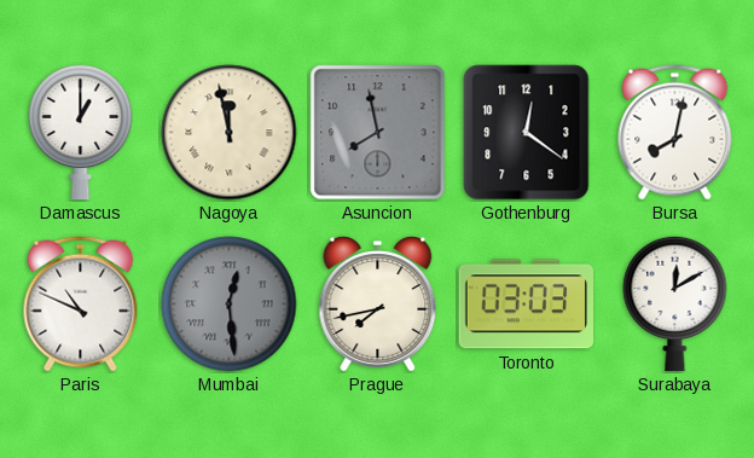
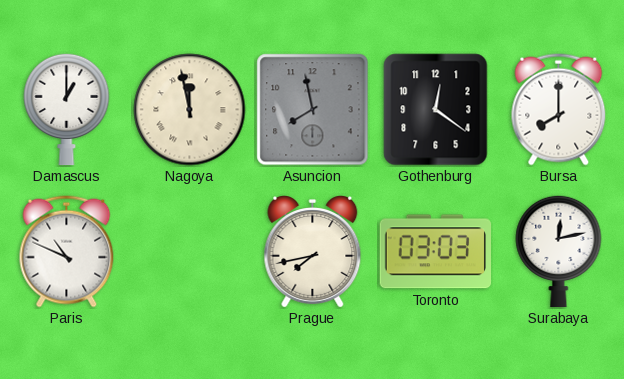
Bursa: 8:02 -> 8:00 (559, 110)
Mumbai: 12:29 -> none (230, 305)
Surabaya: 12:10 -> 12:13 (559, 251)
